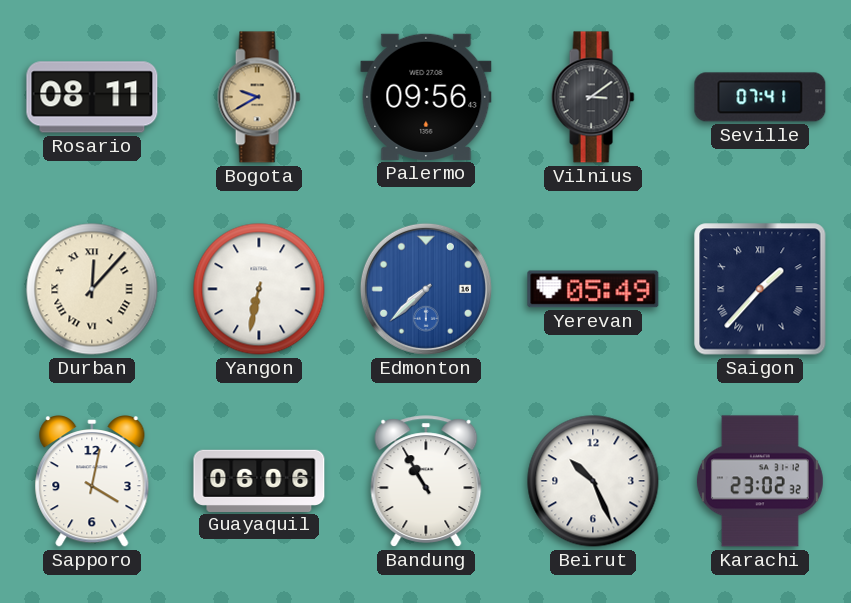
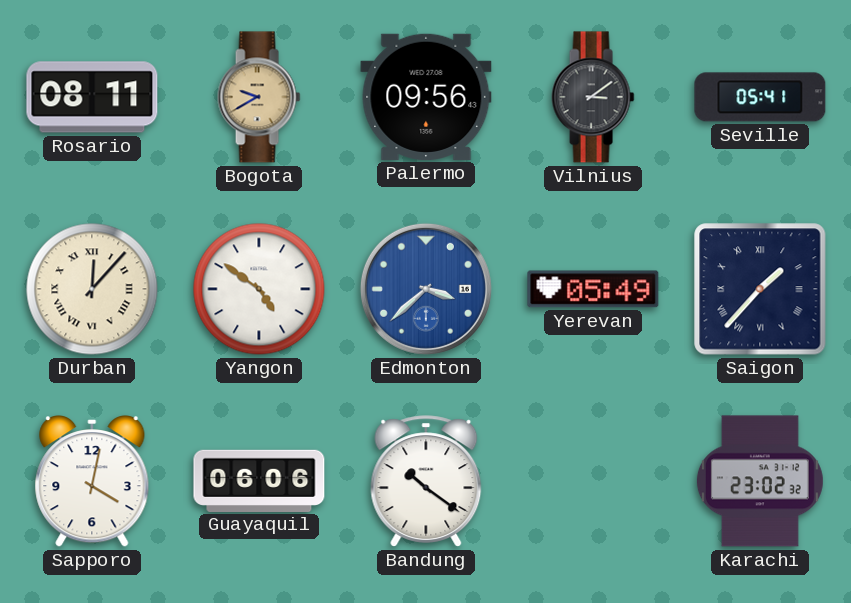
Seville: 07:41 -> 05:41 (760, 97)
Yangon: 6:32 -> 4:51 (259, 289)
Edmonton: 7:38 -> 3:38 (426, 289)
Bandung: 10:55 -> 10:21 (426, 481)
Beirut: 10:26 -> none (593, 481)
